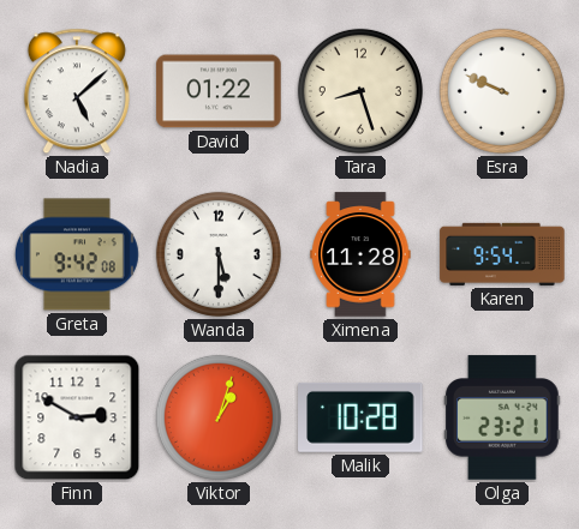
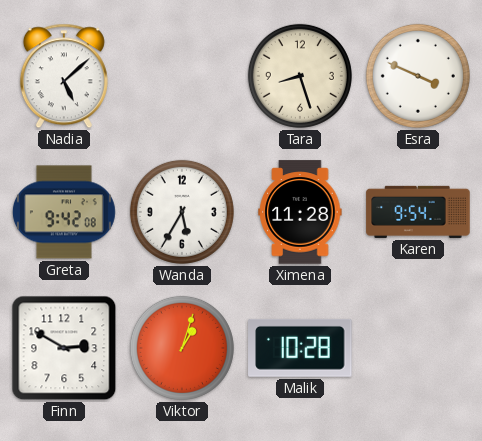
David: 01:22 -> none (219, 91)
Esra: 9:49 -> 3:49 (418, 76)
Wanda: 5:30 -> 5:35 (182, 212)
Olga: 23:21 -> none (502, 417)
